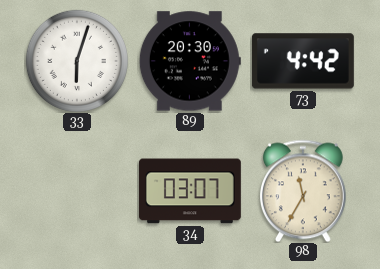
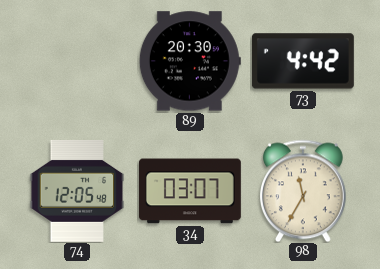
33: 6:03 -> none (77, 61)
74: none -> 12:05 (77, 191)
